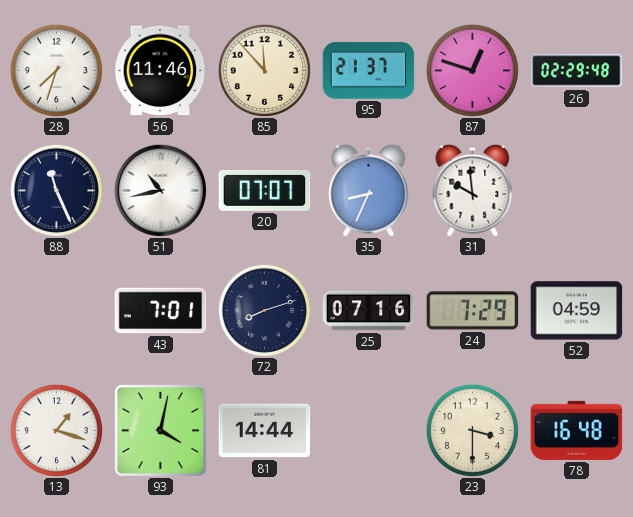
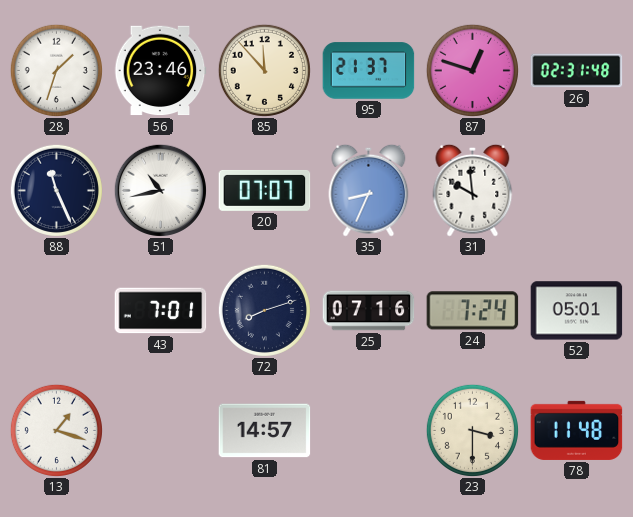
28: 7:33 -> 1:33 (56, 70)
56: 11:46 -> 23:46 (160, 71)
26: 02:29 -> 02:31 (577, 71)
24: 7:29 -> 7:24 (473, 311)
52: 04:59 -> 05:01 (577, 311)
93: 4:02 -> none (160, 430)
81: 14:44 -> 14:57 (265, 431)
78: 16:48 -> 11:48 (577, 430)
